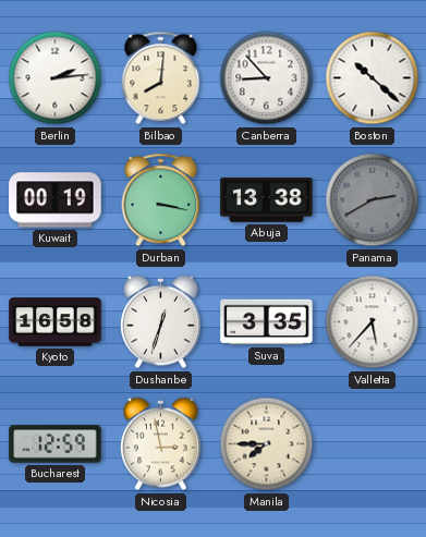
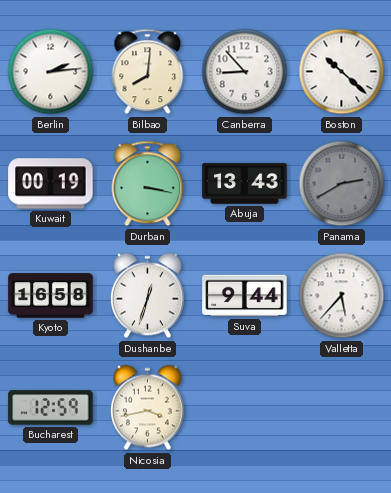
Abuja: 13:38 -> 13:43 (245, 184)
Suva: 3:35 -> 9:44 (245, 296)
Nicosia: 2:58 -> 3:43 (147, 408)
Manila: 7:45 -> none (267, 444)
